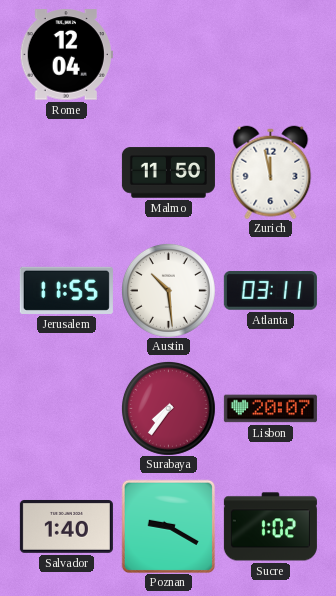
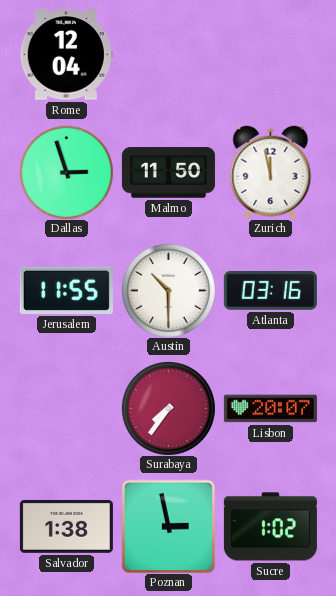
Dallas: none -> 2:57 (66, 172)
Austin: 10:29 -> 10:30 (168, 290)
Atlanta: 03:11 -> 03:16 (270, 291)
Salvador: 1:40 -> 1:38 (66, 526)
Poznan: 9:20 -> 2:58 (168, 526)
